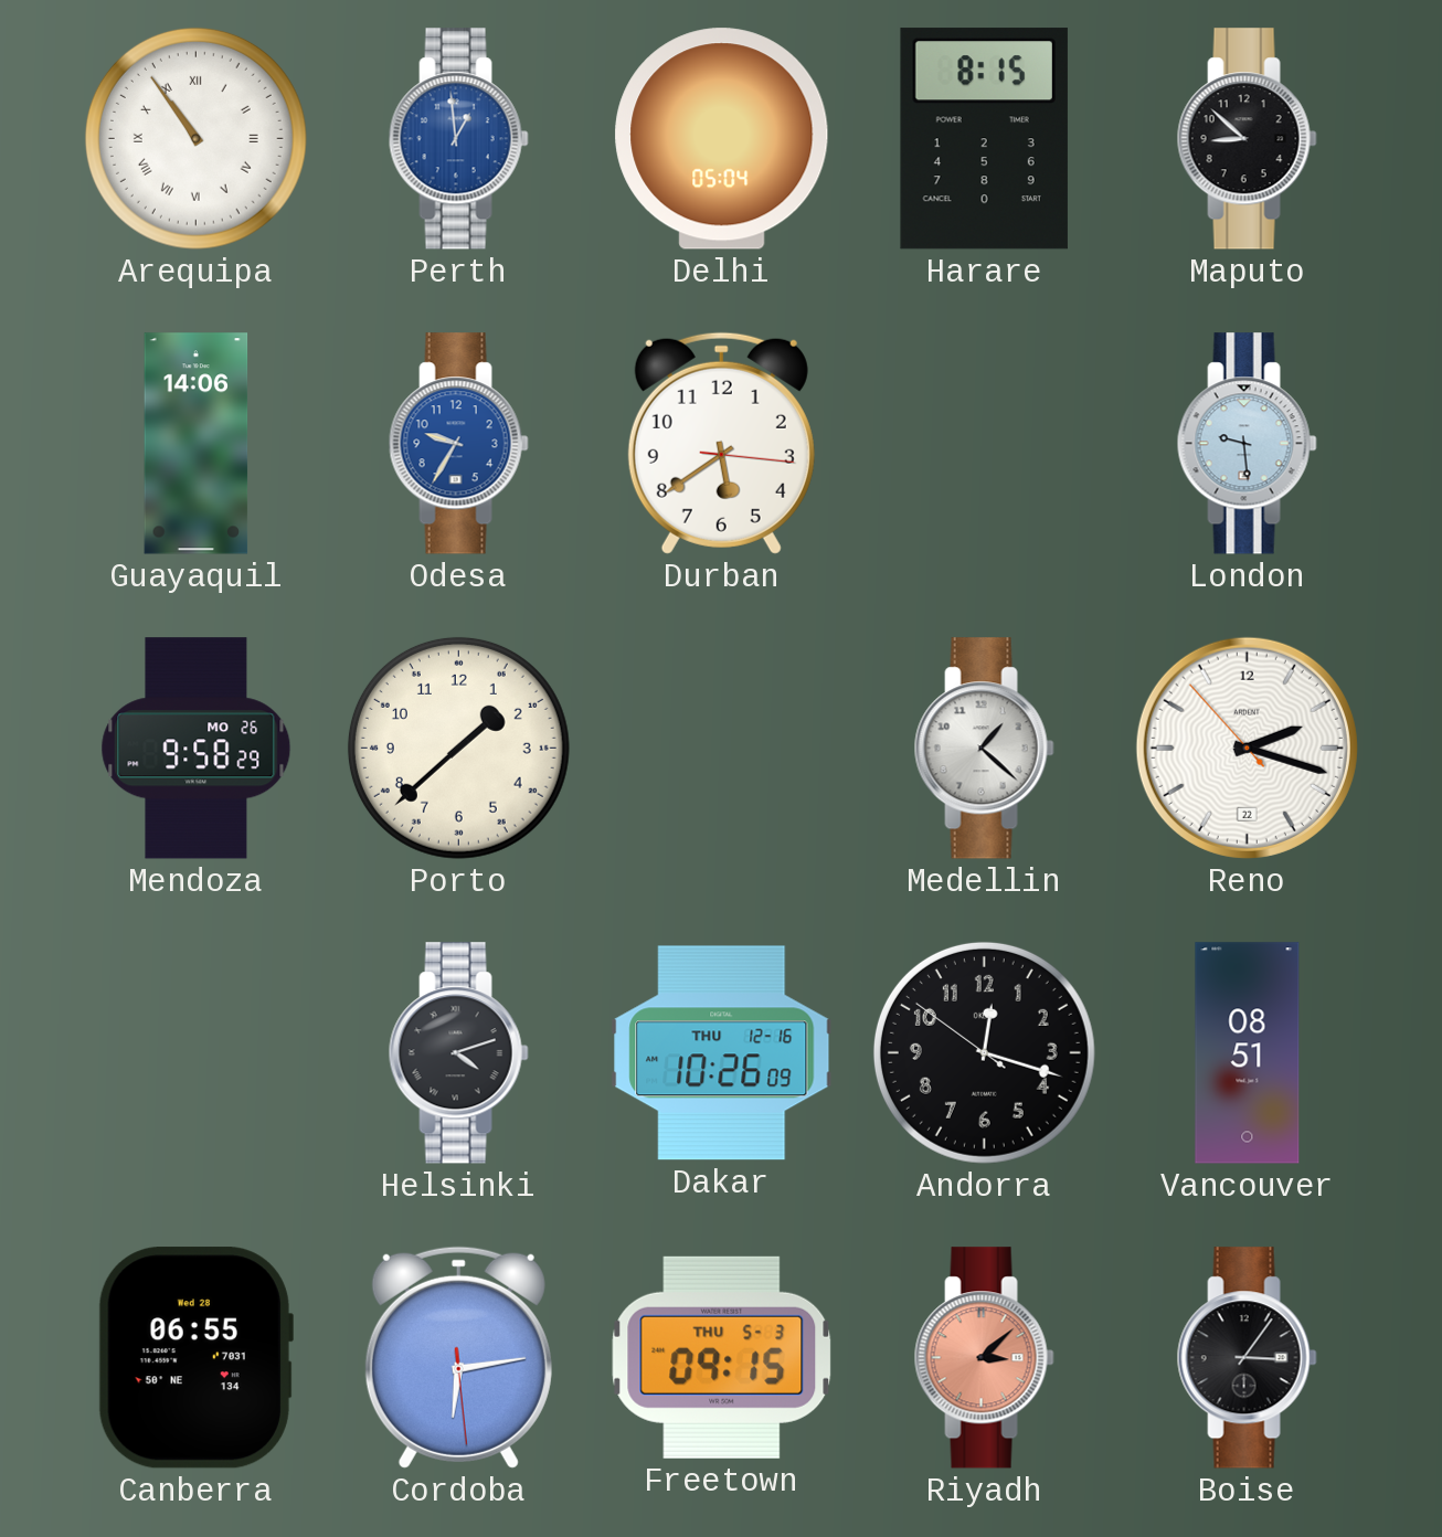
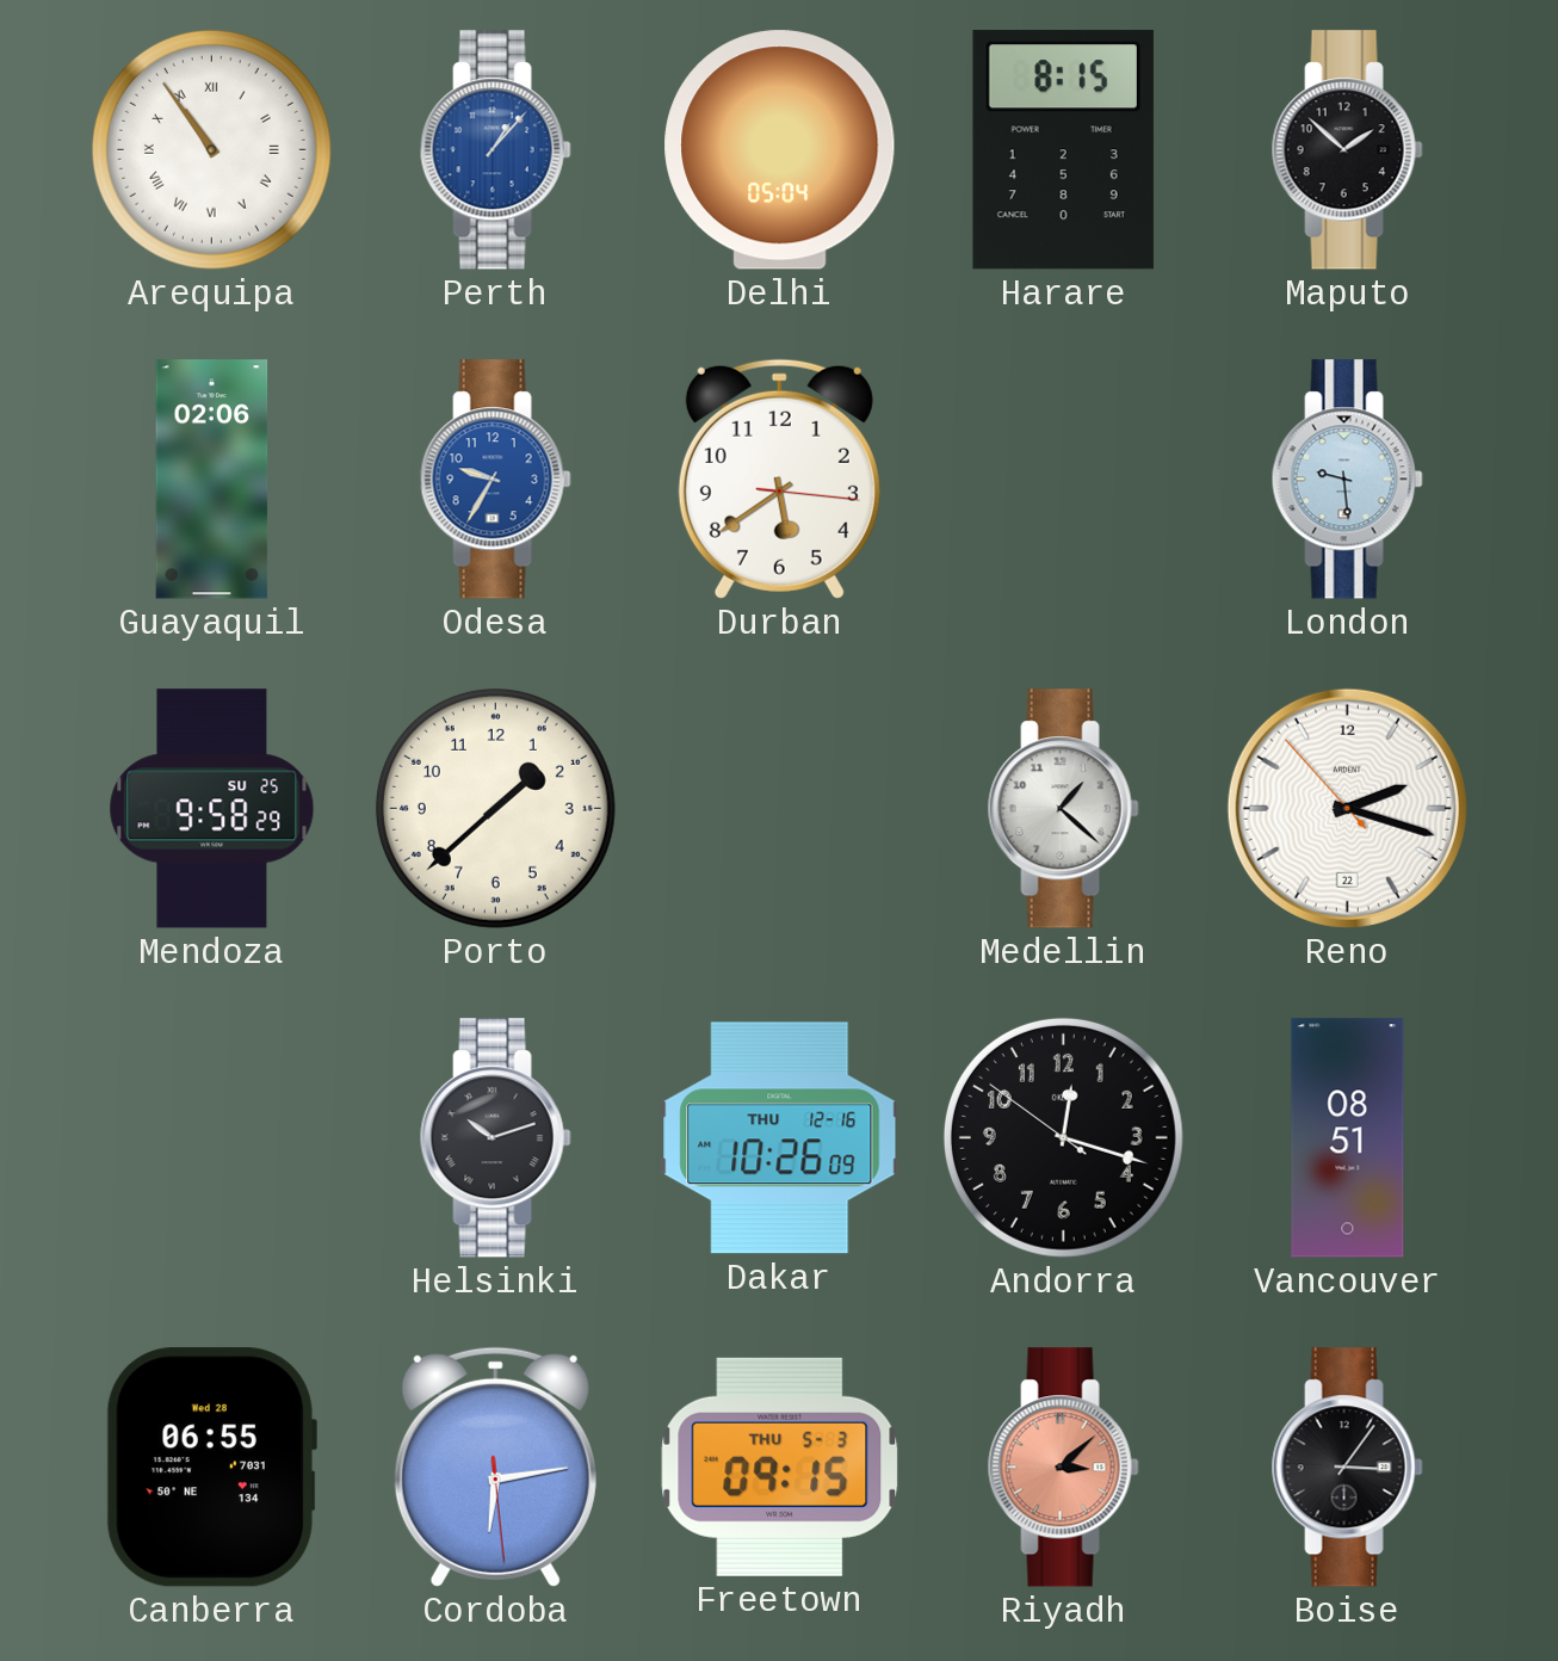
Perth: 12:59 -> 1:07 (495, 150)
Maputo: 8:52 -> 1:52 (1347, 150)
Guayaquil: 14:06 -> 02:06 (212, 480)
Mendoza date: MO 26 -> SU 25 (212, 809)
Helsinki: 4:12 -> 10:12 (495, 1138)
